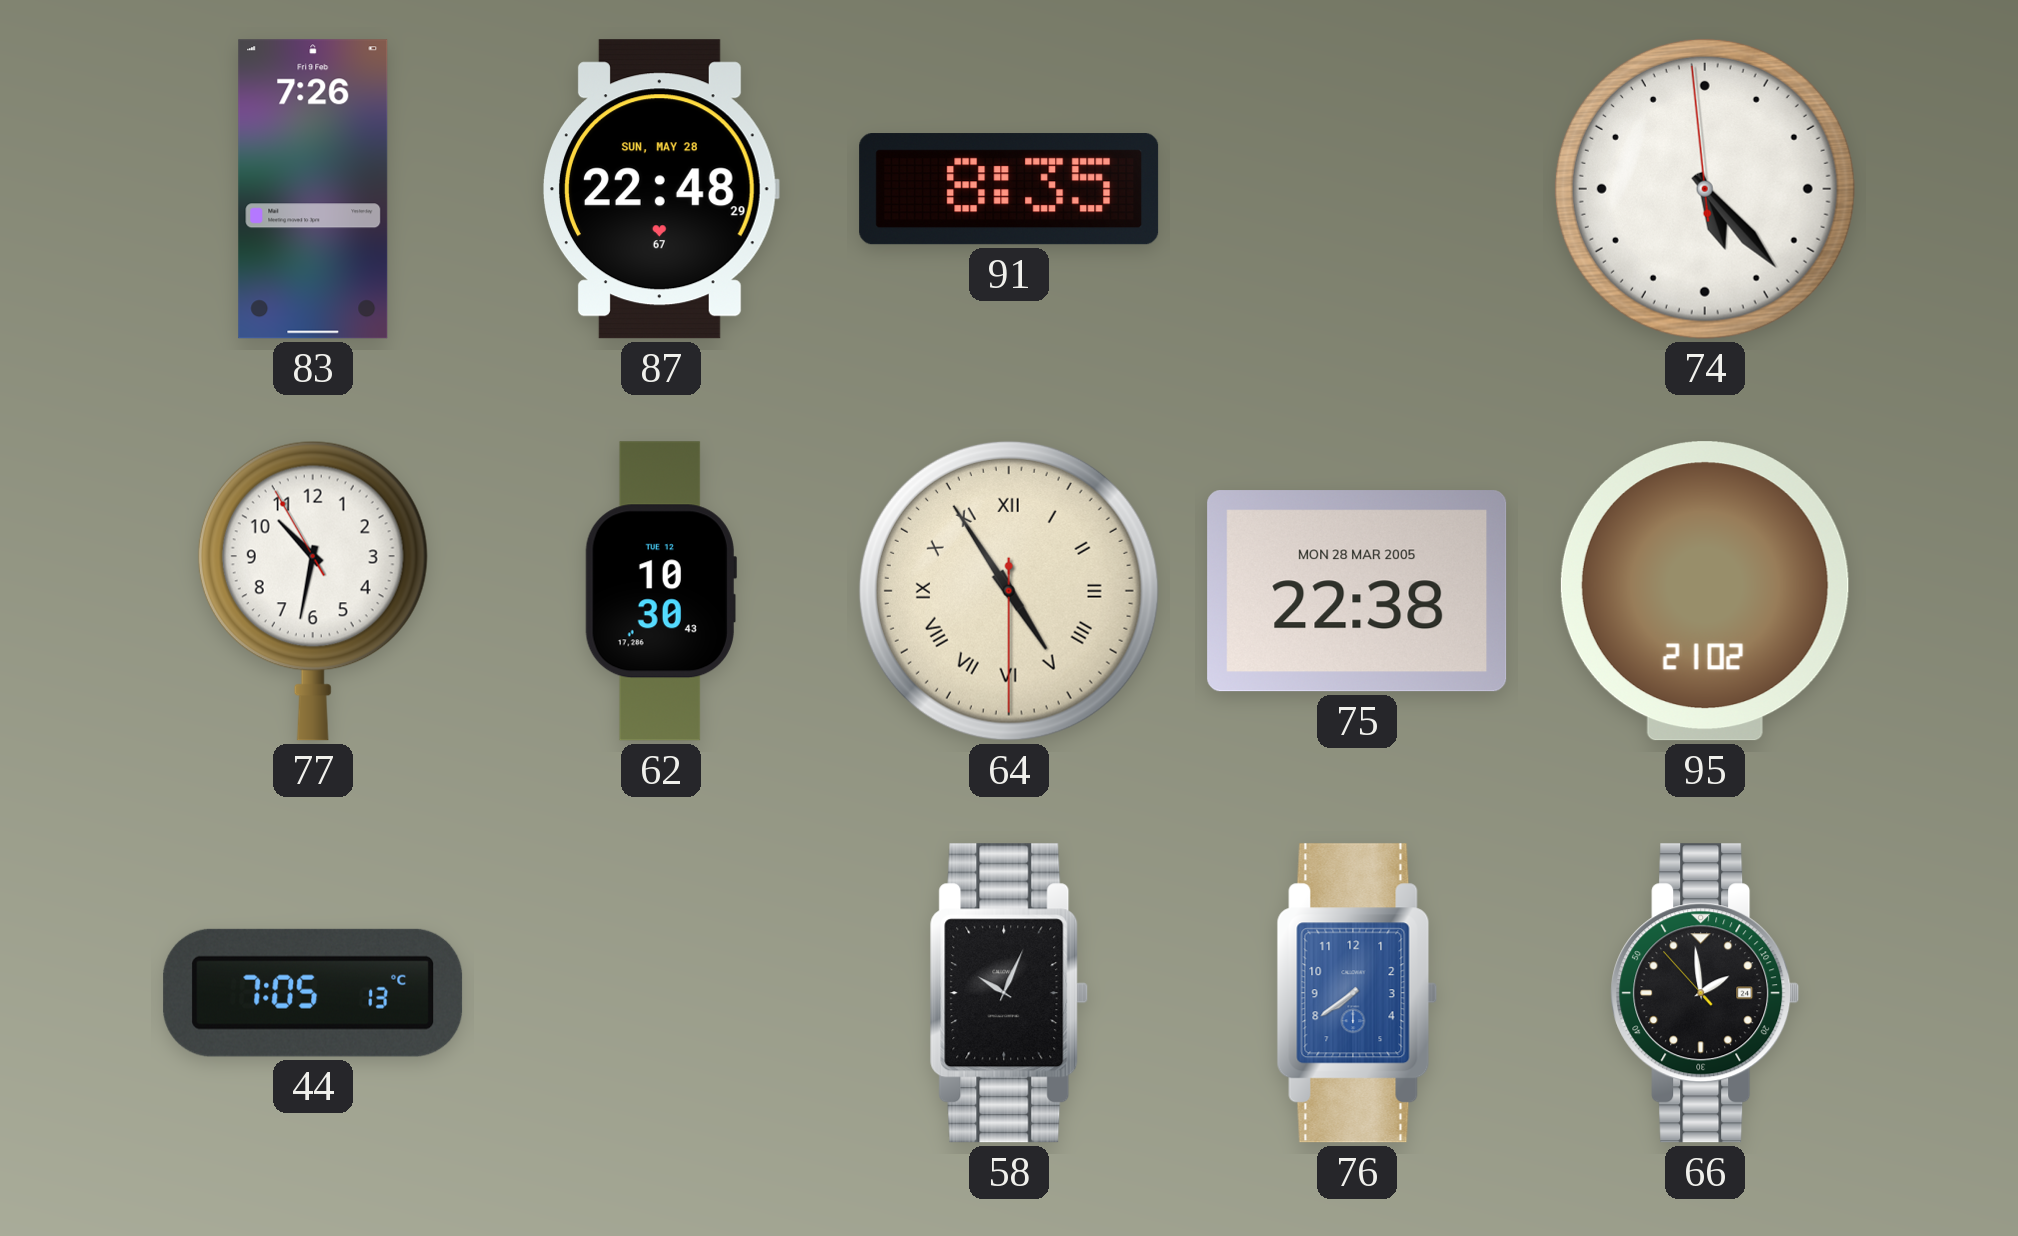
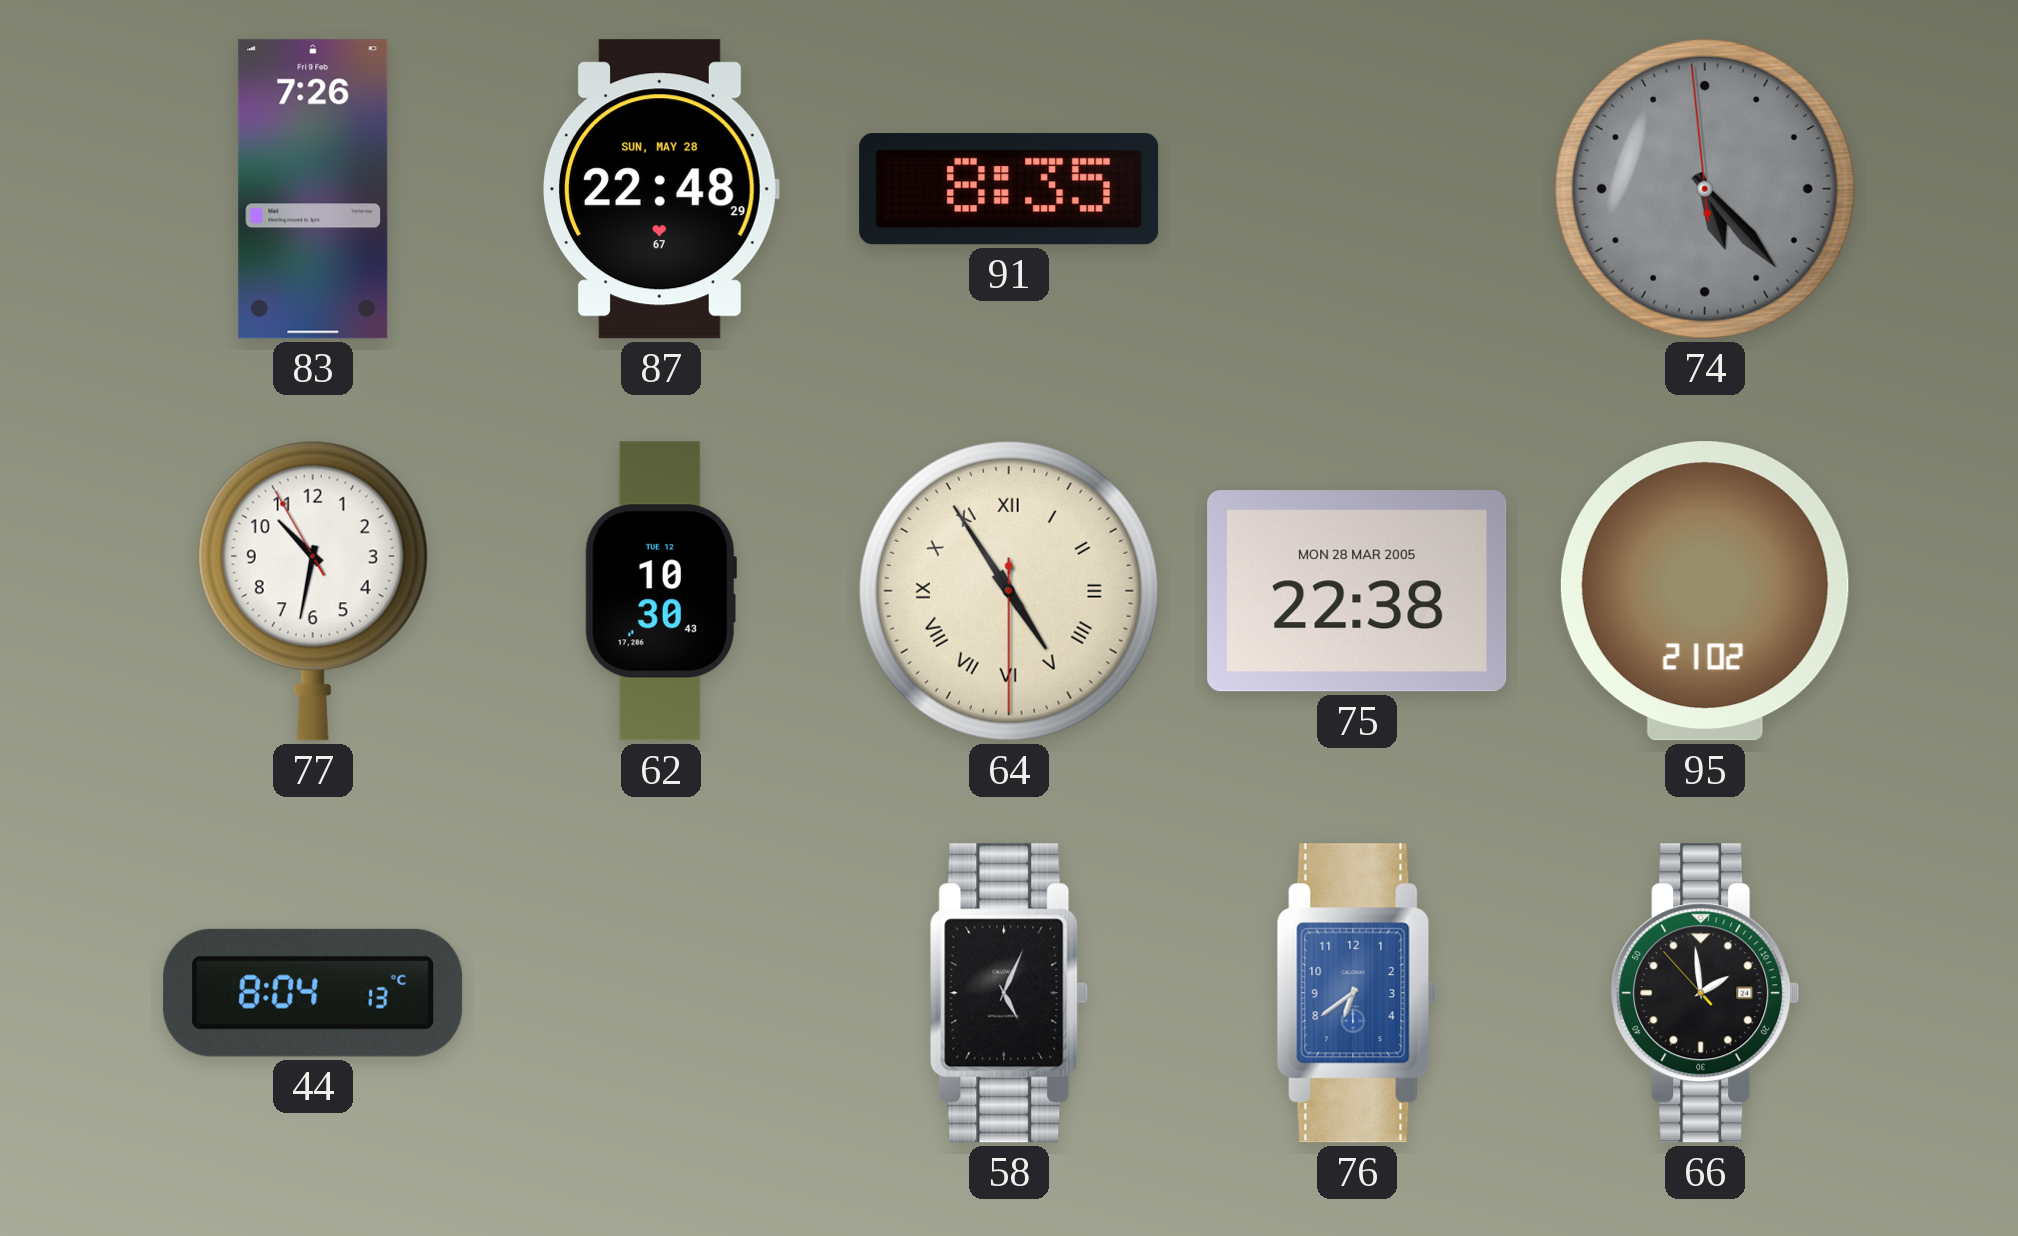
74 dial: white -> grey (1705, 189)
44: 7:05 -> 8:04 (313, 993)
58: 10:04 -> 5:04 (1009, 993)
76: 7:39 -> 6:39 (1357, 993)
